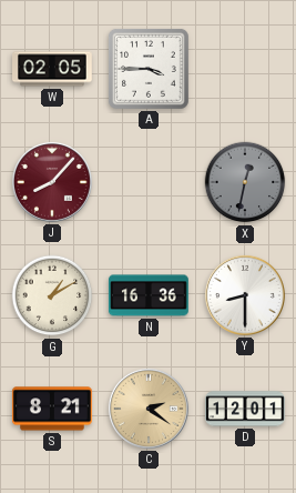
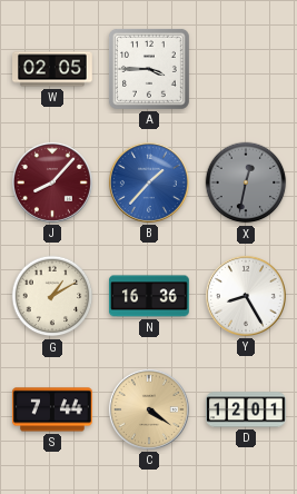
B: none -> 1:37 (149, 182)
Y: 8:30 -> 8:25 (246, 296)
S: 8:21 -> 7:44 (52, 409)
C: 2:21 -> 4:21 (149, 409)
